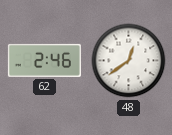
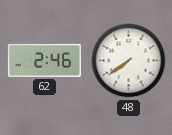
48: 12:39 -> 7:39 (129, 61)
